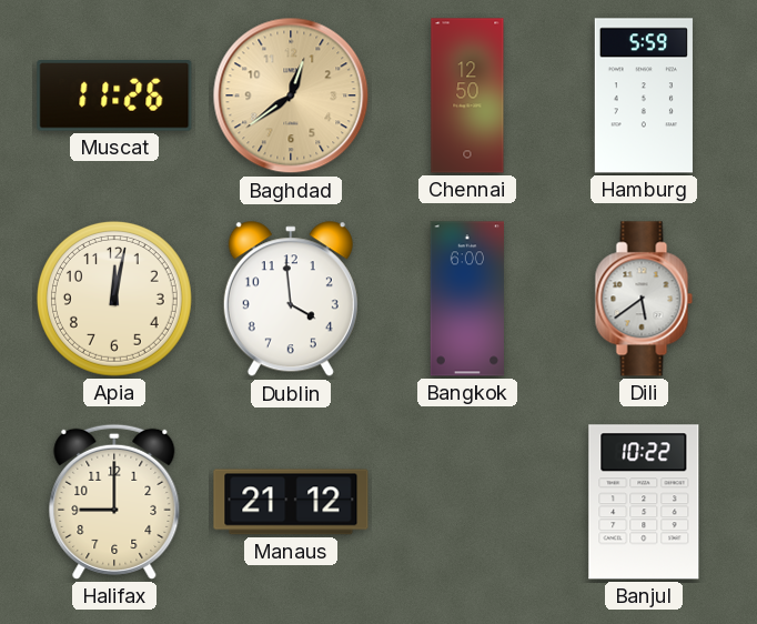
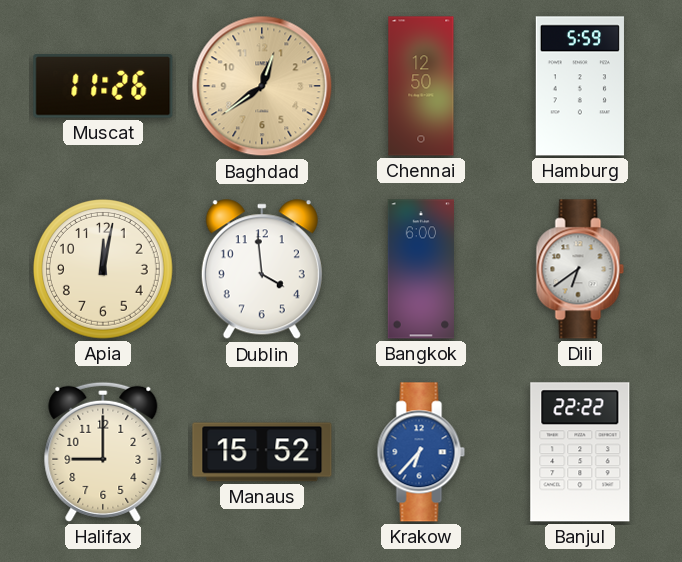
Dili: 5:39 -> 6:39 (580, 269)
Manaus: 21:12 -> 15:52 (262, 452)
Krakow: none -> 6:37 (421, 452)
Banjul: 10:22 -> 22:22 (580, 452)
